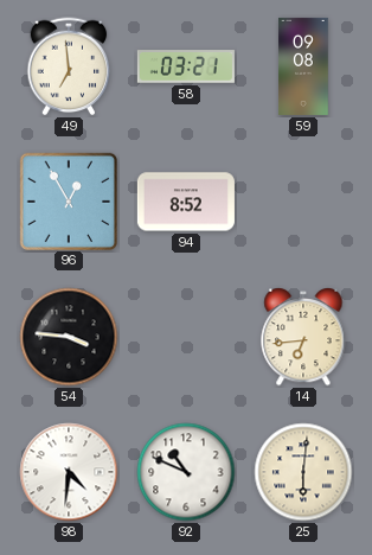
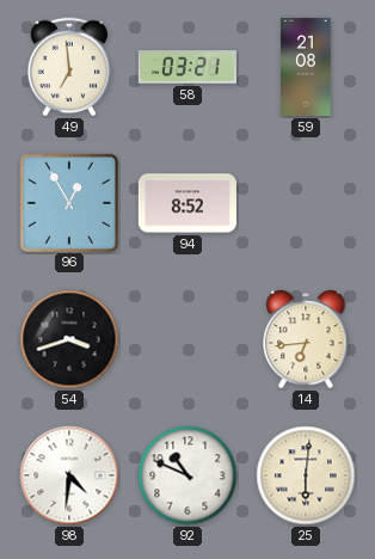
59: 09:08 -> 21:08 (306, 67)
54: 3:46 -> 3:42 (69, 339)
